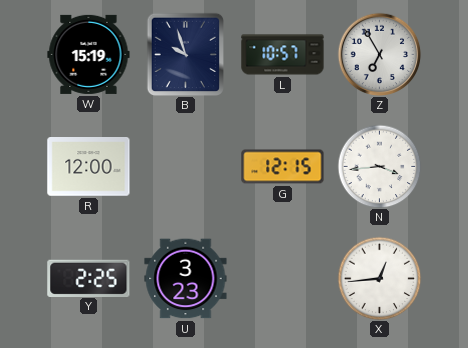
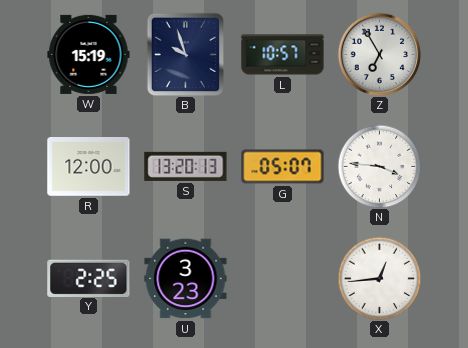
S: none -> 13:20 (186, 166)
G: 12:15 -> 05:07 (283, 167)
N: 3:44 -> 3:46 (379, 166)
